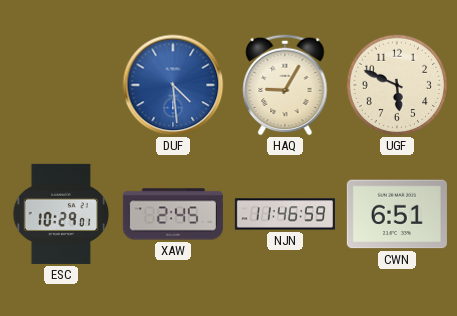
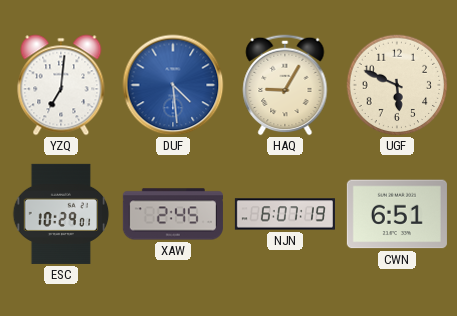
YZQ: none -> 7:01 (61, 85)
NJN: 11:46 -> 6:07 (285, 214)
